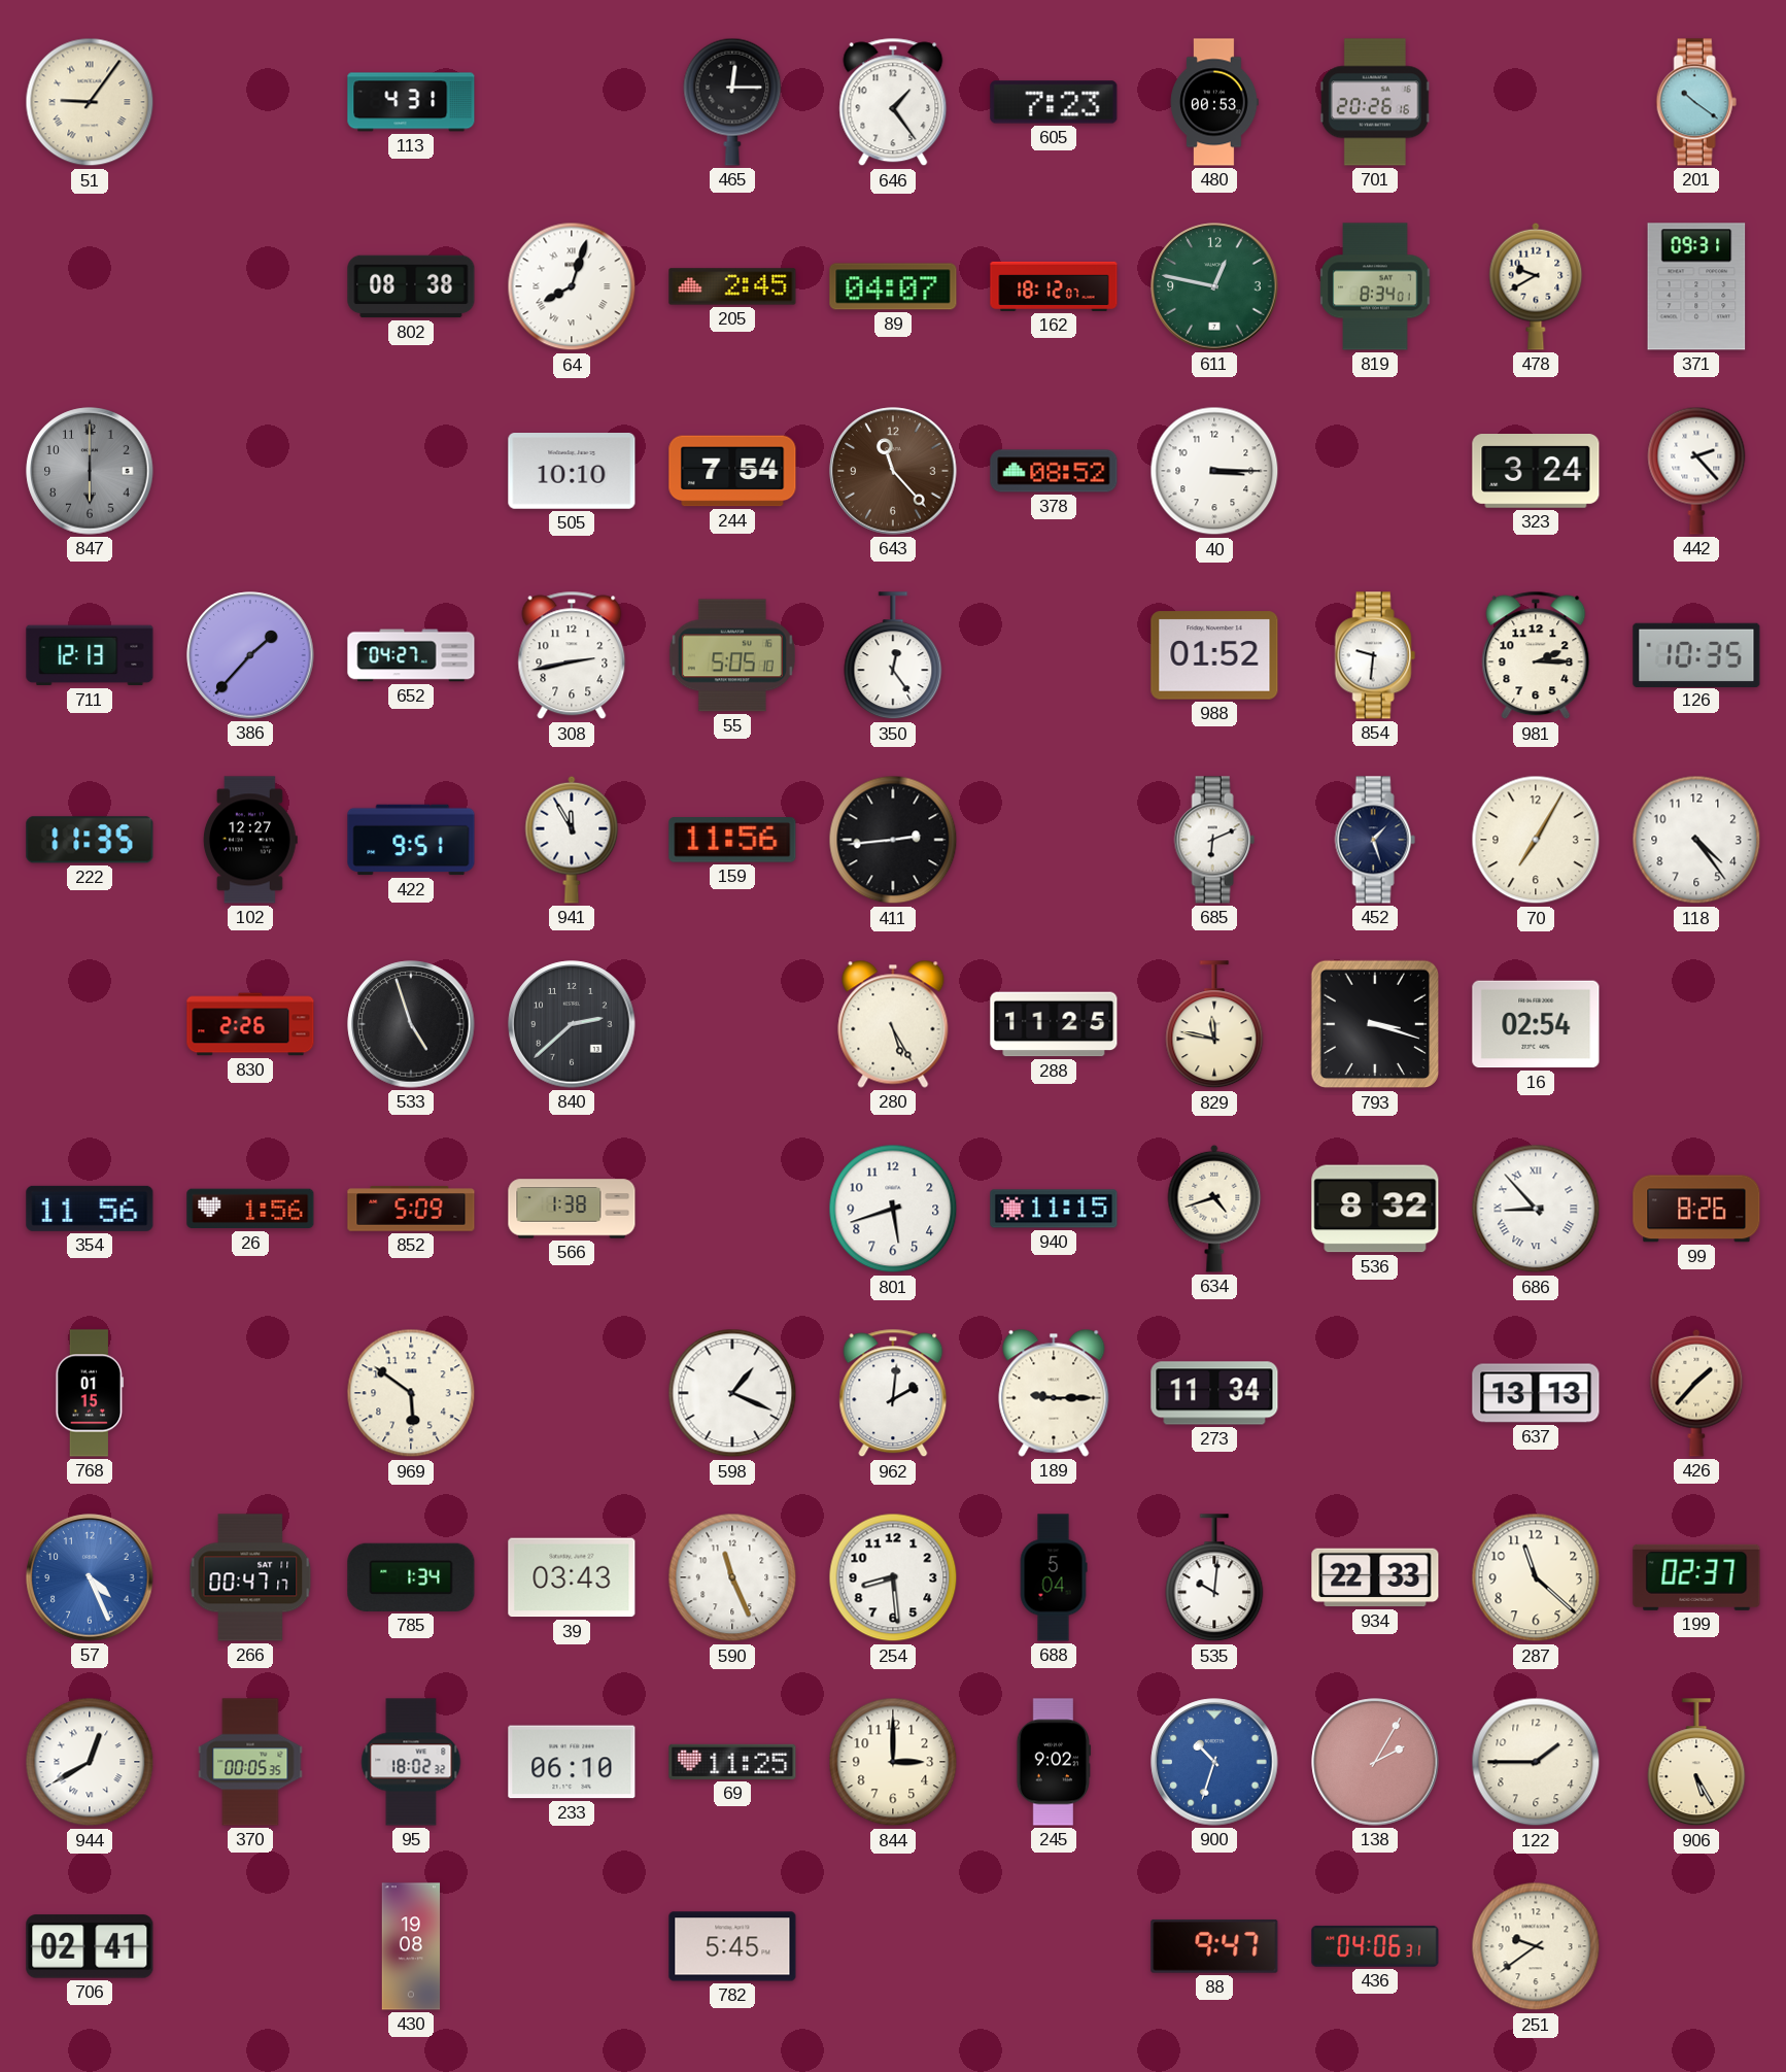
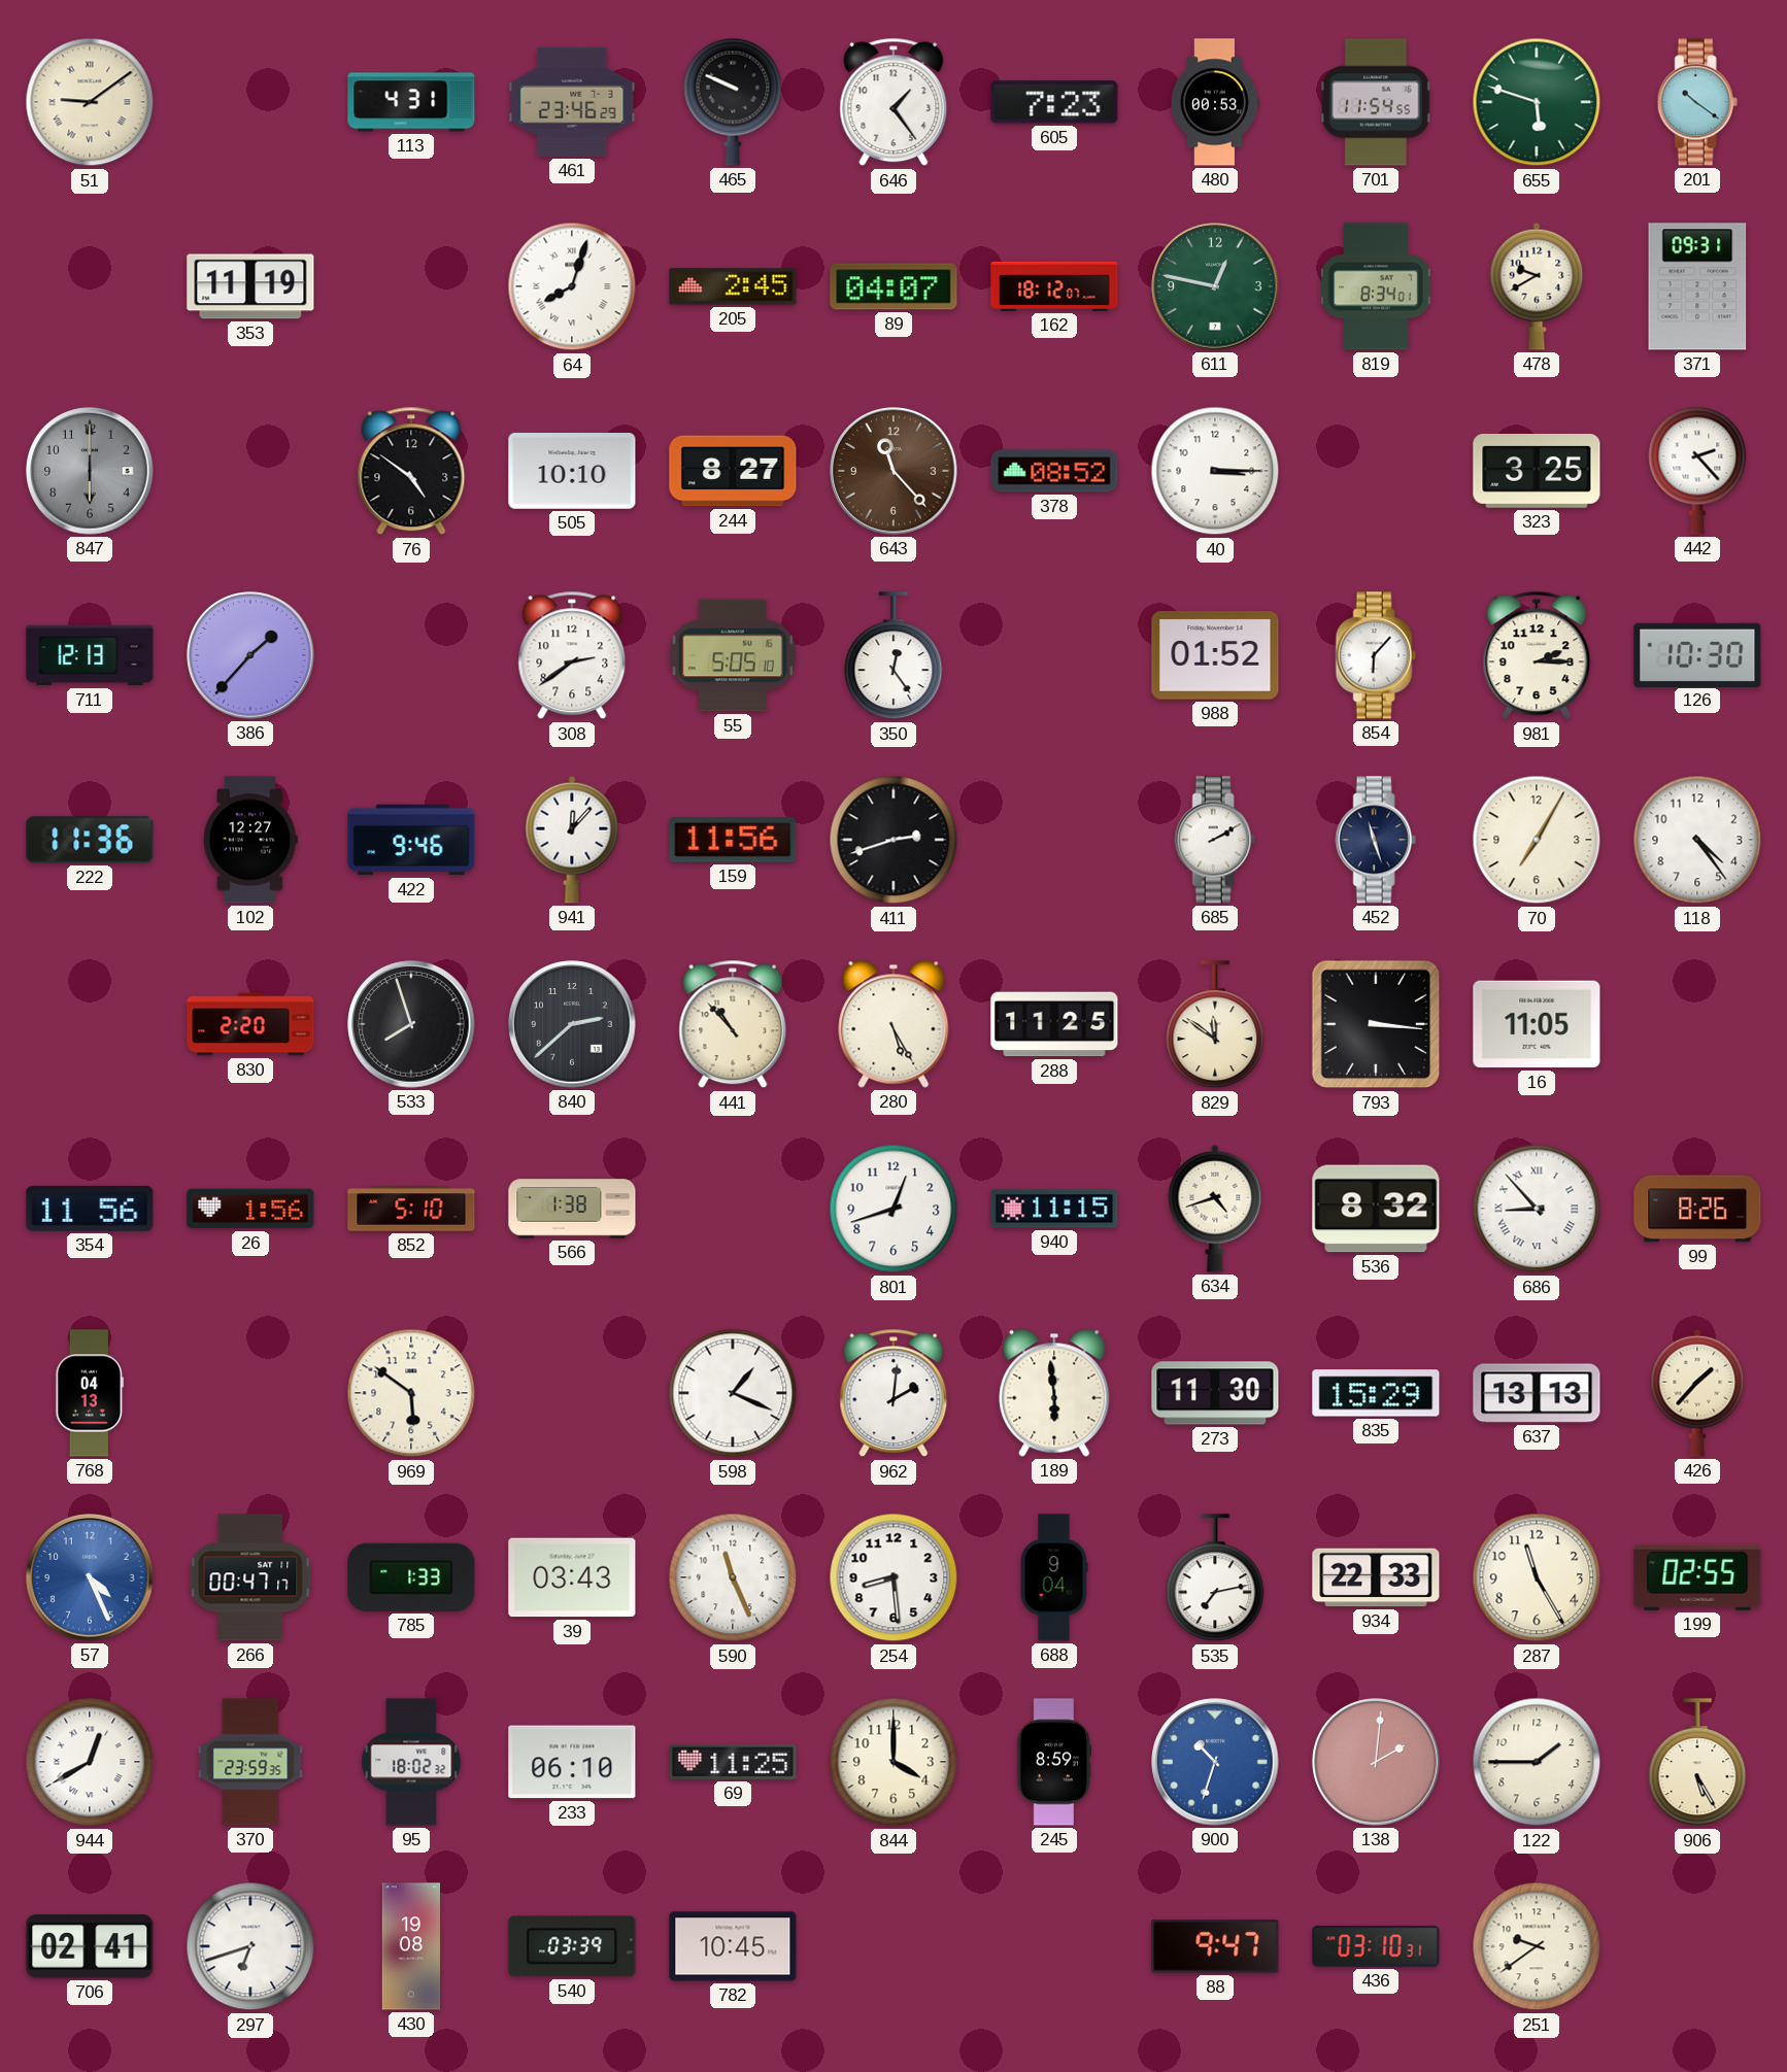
51: 9:06 -> 9:09 (90, 102)
461: none -> 23:46 (572, 102)
465: 12:15 -> 9:49 (733, 102)
701: 20:26 -> 11:54 (1376, 102)
655: none -> 5:48 (1537, 102)
353: none -> 11:19 (250, 286)
802: 08:38 -> none (411, 286)
76: none -> 4:51 (411, 471)
244: 7:54 -> 8:27 (733, 471)
323: 3:24 -> 3:25 (1537, 472)
652: 04:27 -> none (411, 655)
308: 2:43 -> 2:39 (572, 655)
854: 9:31 -> 6:07 (1376, 655)
126: 10:35 -> 10:30 (1697, 654)
222: 11:35 -> 11:36 (90, 840)
422: 9:51 -> 9:46 (411, 840)
941: 11:55 -> 12:07 (572, 840)
411: 2:44 -> 2:42 (893, 840)
685: 6:11 -> 2:10 (1215, 840)
452: 1:27 -> 11:27 (1376, 840)
830: 2:26 -> 2:20 (250, 1024)
533: 4:57 -> 7:57 (411, 1024)
441: none -> 10:53 (733, 1024)
829: 11:47 -> 11:51 (1215, 1025)
793: 3:18 -> 3:16 (1376, 1024)
16: 02:54 -> 11:05 (1537, 1024)
852: 5:09 -> 5:10 (411, 1209)
801: 5:42 -> 12:42 (893, 1209)
768: 01:15 -> 04:13 (90, 1393)
189: 9:15 -> 5:59 (1054, 1393)
273: 11:34 -> 11:30 (1215, 1393)
835: none -> 15:29 (1376, 1393)
785: 1:34 -> 1:33 (411, 1577)
688: 5:04 -> 9:04 (1054, 1577)
535: 10:01 -> 7:13 (1215, 1578)
287: 11:22 -> 11:25 (1537, 1577)
199: 02:37 -> 02:55 (1697, 1577)
370: 00:05 -> 23:59 (250, 1762)
844: 3:00 -> 4:00 (893, 1762)
245: 9:02 -> 8:59 (1054, 1762)
138: 2:05 -> 2:01 (1376, 1762)
297: none -> 6:42 (250, 1946)
540: none -> 03:39 (572, 1946)
782: 5:45 -> 10:45 (733, 1946)
436: 04:06 -> 03:10 (1376, 1946)
